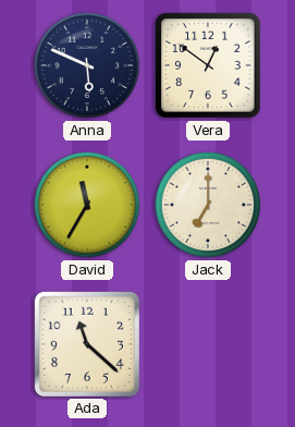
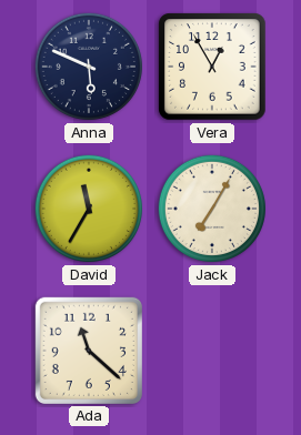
Vera: 12:51 -> 12:55 (212, 67)
Jack: 7:00 -> 7:05 (212, 209)
